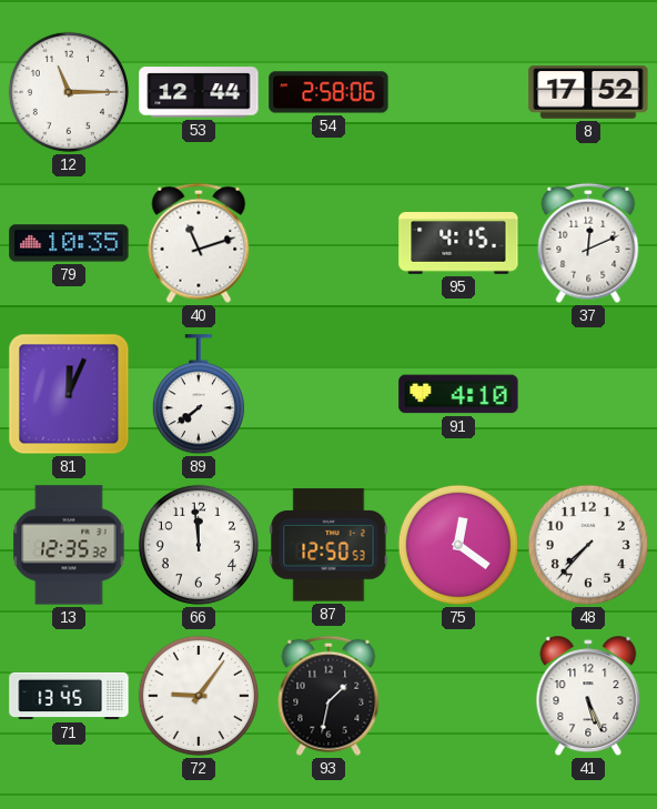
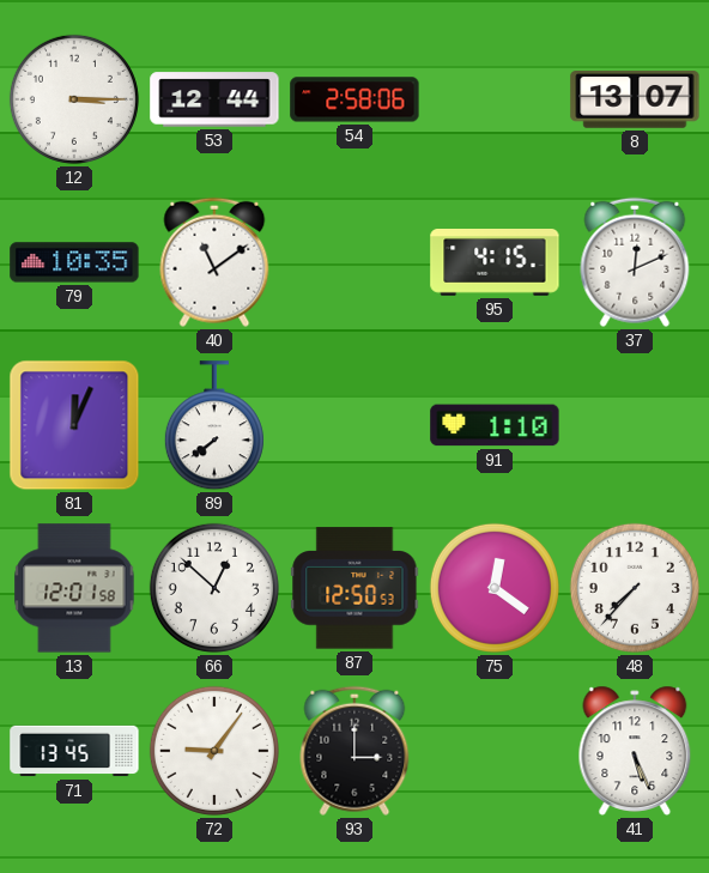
12: 11:15 -> 3:15 (74, 99)
8: 17:52 -> 13:07 (635, 99)
40: 11:12 -> 11:09 (214, 262)
91: 4:10 -> 1:10 (495, 425)
13: 12:35 -> 12:01 (74, 588)
66: 11:59 -> 12:52 (214, 588)
93: 1:32 -> 3:00 (354, 751)
